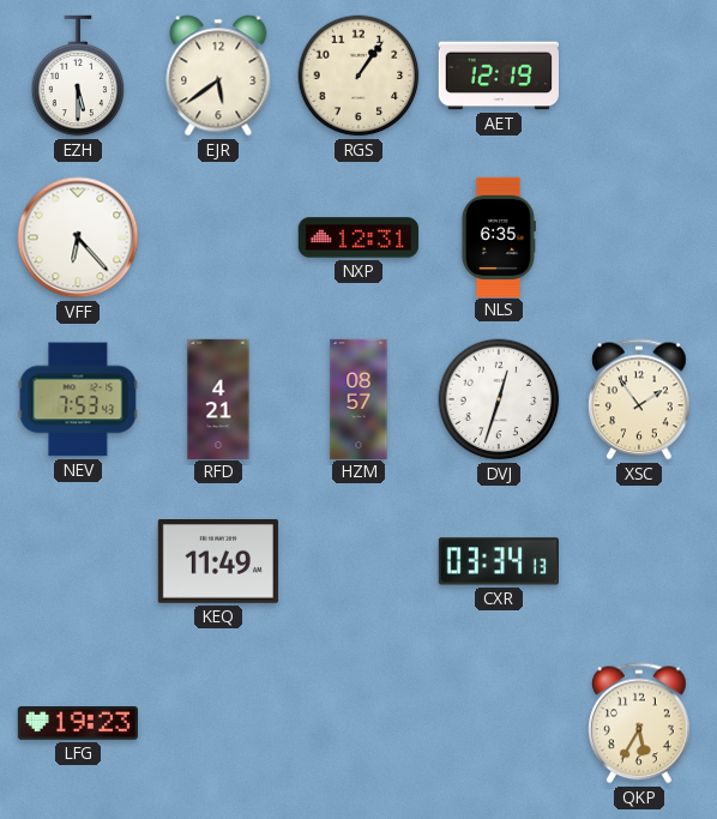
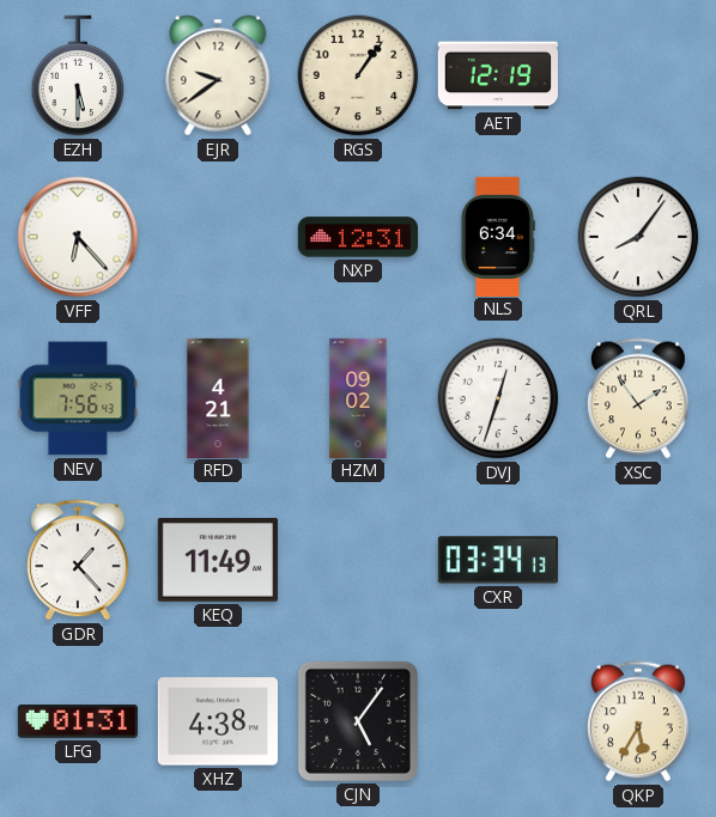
EJR: 5:39 -> 9:39 (218, 75)
NLS: 6:35 -> 6:34 (497, 236)
QRL: none -> 8:06 (638, 237)
NEV: 7:53 -> 7:56 (78, 398)
HZM: 08:57 -> 09:02 (358, 397)
GDR: none -> 1:23 (78, 560)
LFG: 19:23 -> 01:31 (77, 723)
XHZ: none -> 4:38 (218, 721)
CJN: none -> 5:06 (358, 721)
